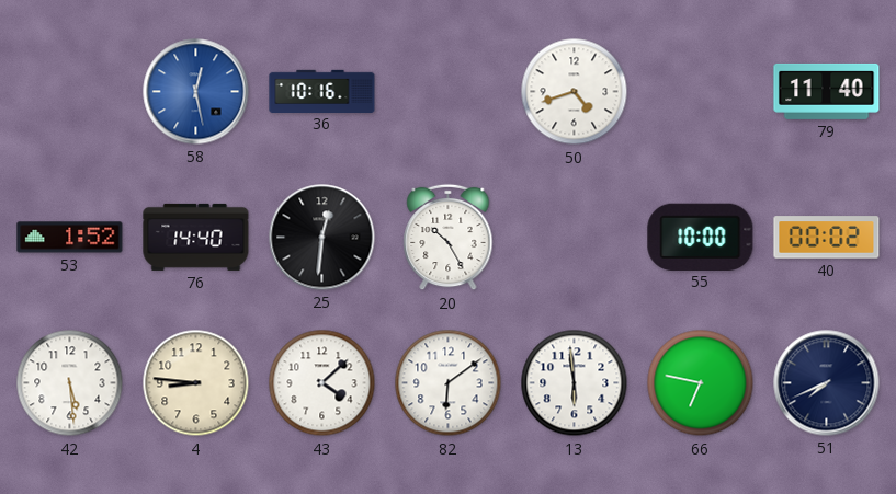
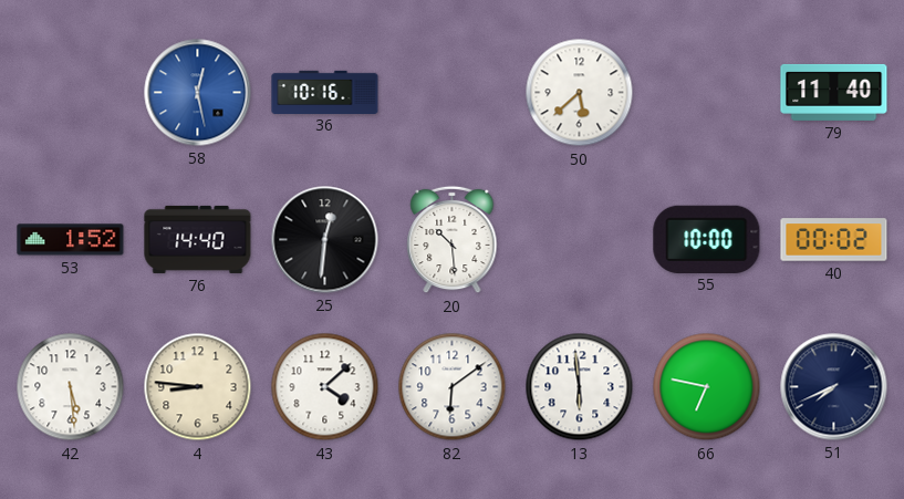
50: 4:42 -> 5:38 (580, 93)
20: 10:25 -> 10:29 (453, 240)
